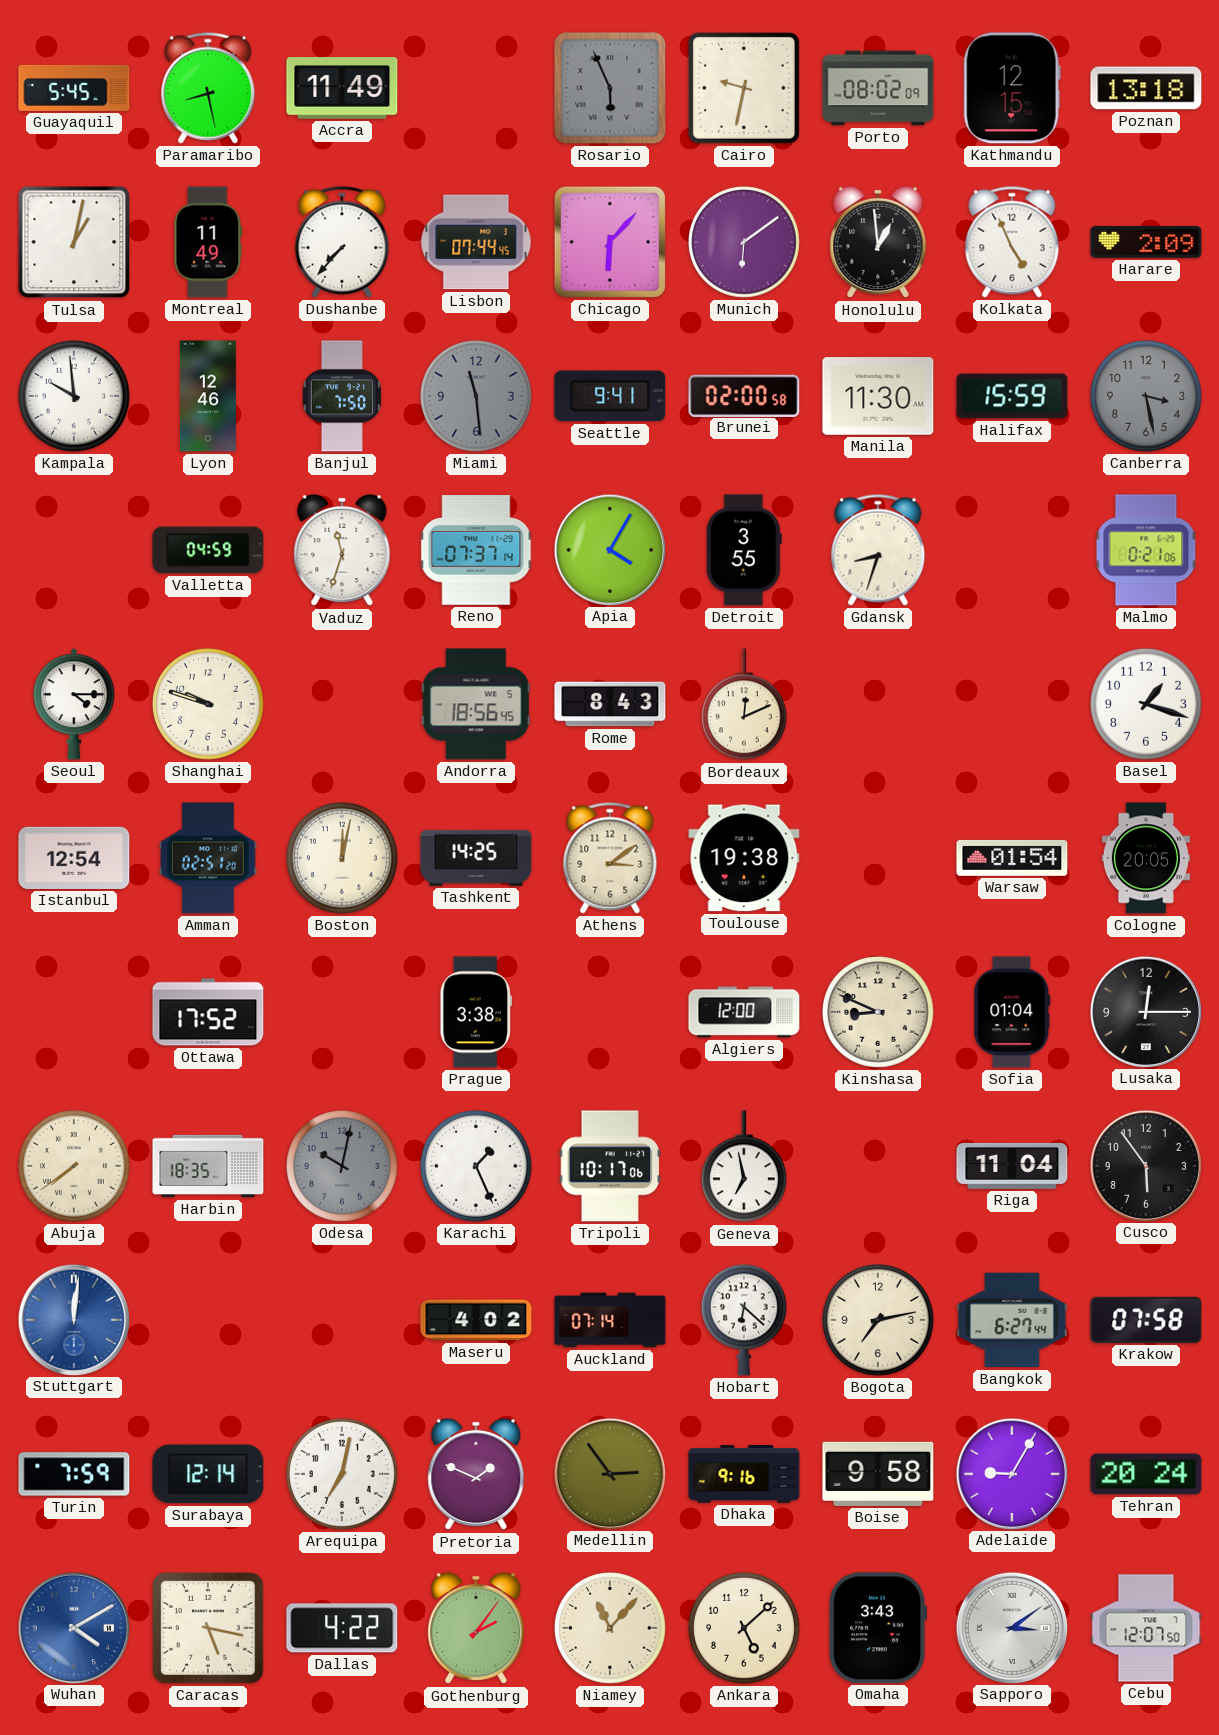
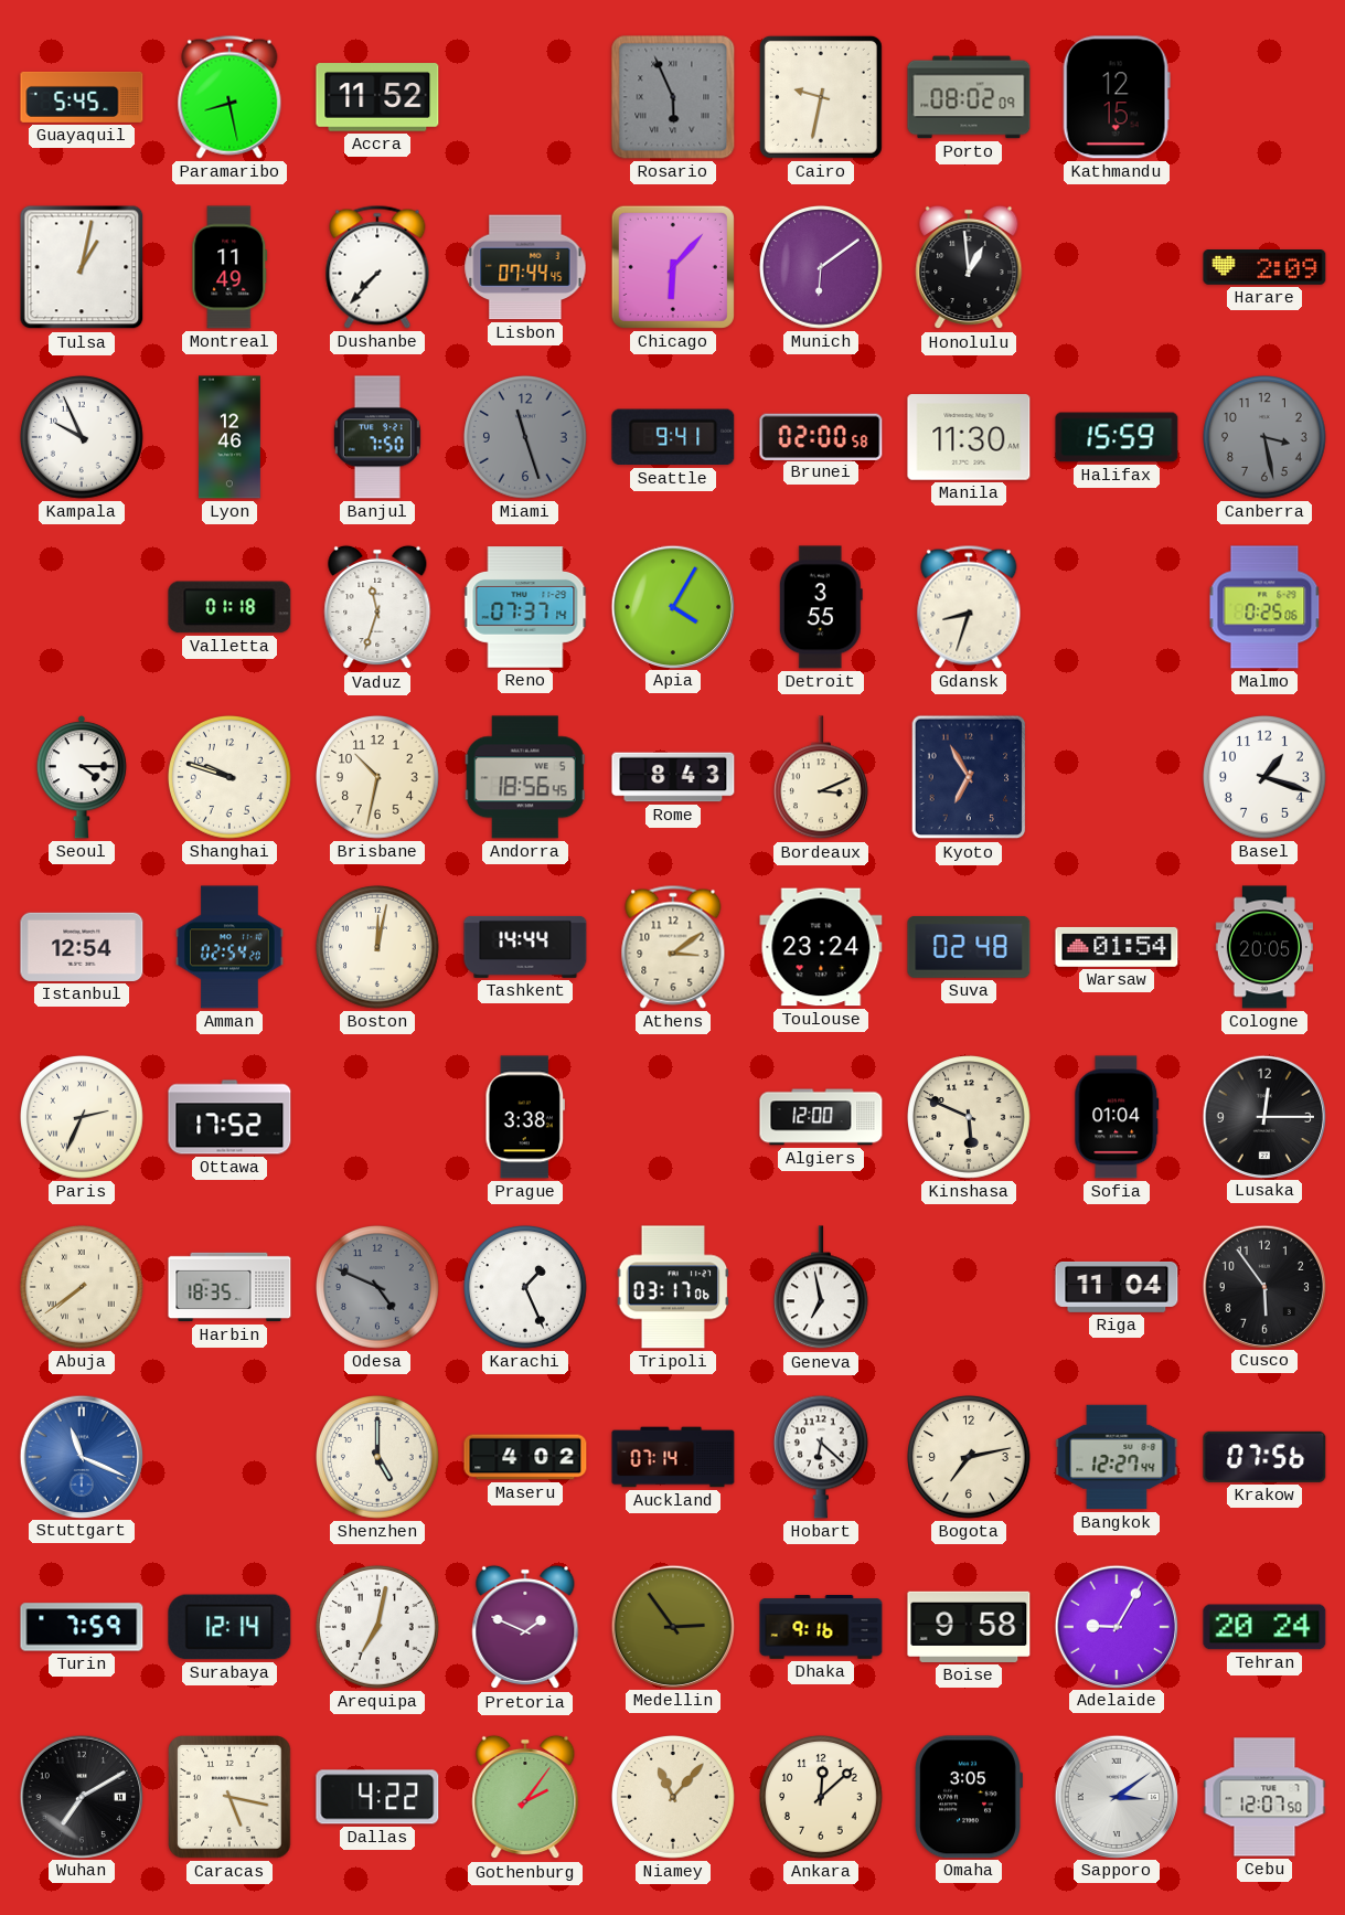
Accra: 11:49 -> 11:52 (377, 97)
Poznan: 13:18 -> none (1146, 88)
Kolkata: 4:56 -> none (1012, 242)
Kampala: 9:59 -> 9:56 (83, 438)
Miami: 11:29 -> 11:27 (526, 438)
Valletta: 04:59 -> 01:18 (229, 607)
Malmo: 0:21 -> 0:25 (1264, 607)
Brisbane: none -> 10:32 (378, 778)
Bordeaux: 12:11 -> 3:11 (821, 778)
Kyoto: none -> 6:55 (969, 777)
Amman: 02:51 -> 02:54 (229, 947)
Tashkent: 14:25 -> 14:44 (525, 947)
Toulouse: 19:38 -> 23:24 (821, 947)
Suva: none -> 02:48 (969, 947)
Paris: none -> 2:34 (83, 1118)
Kinshasa: 8:49 -> 5:49 (970, 1118)
Odesa: 10:02 -> 4:49 (378, 1288)
Tripoli: 10:17 -> 03:17 (673, 1287)
Stuttgart: 12:01 -> 11:19 (81, 1456)
Shenzhen: none -> 5:00 (378, 1458)
Bangkok: 6:27 -> 12:27 (1117, 1457)
Krakow: 07:58 -> 07:56 (1264, 1457)
Wuhan: 4:10 -> 7:10 (81, 1796)
Wuhan dial: blue -> black (81, 1796)
Ankara: 5:08 -> 12:08 (822, 1798)
Omaha: 3:43 -> 3:05 (969, 1797)
